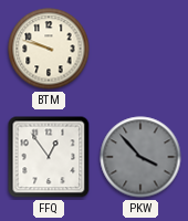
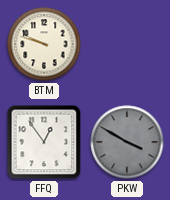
PKW: 3:53 -> 3:50 (127, 142)
